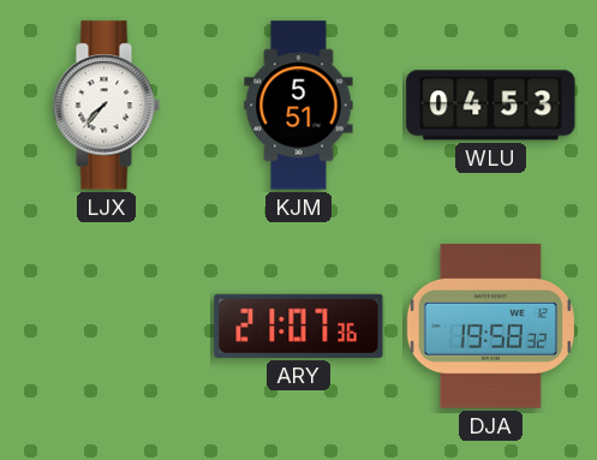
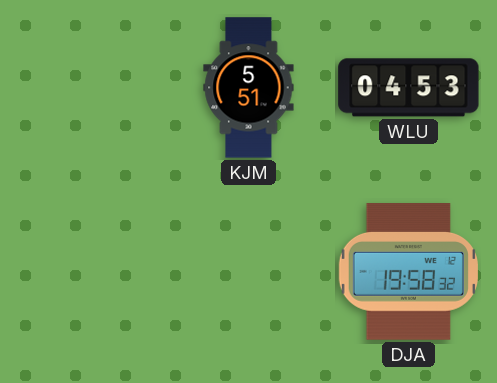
LJX: 7:37 -> none (106, 106)
ARY: 21:07 -> none (299, 325)
